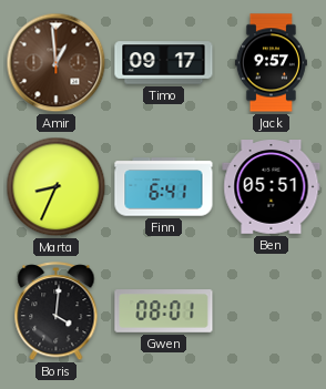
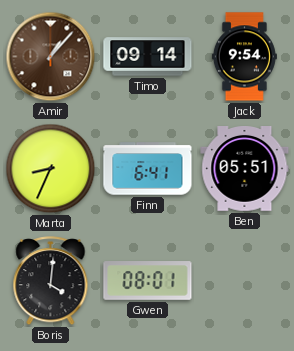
Amir: 12:59 -> 1:07 (51, 57)
Timo: 09:17 -> 09:14 (148, 57)
Jack: 9:57 -> 9:54 (244, 57)
